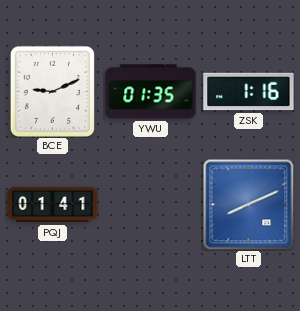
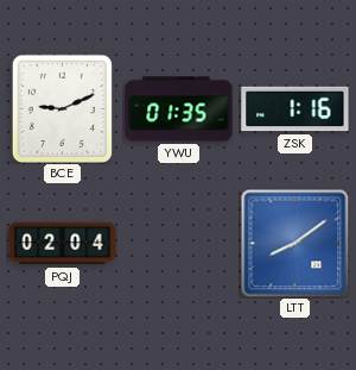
PQJ: 01:41 -> 02:04 (63, 244)
LTT: 8:11 -> 8:09 (294, 243)
